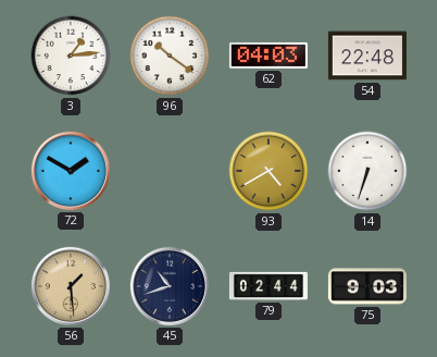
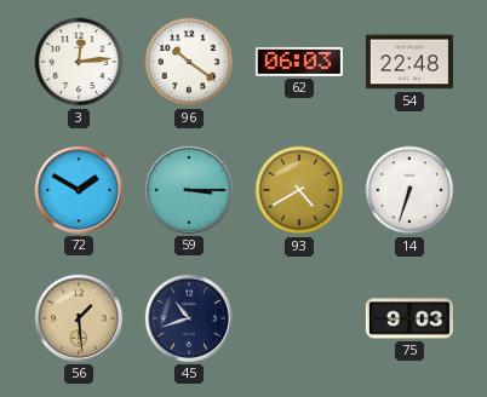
3: 1:14 -> 12:14 (79, 62)
62: 04:03 -> 06:03 (299, 62)
59: none -> 3:15 (189, 190)
79: 02:44 -> none (269, 286)
